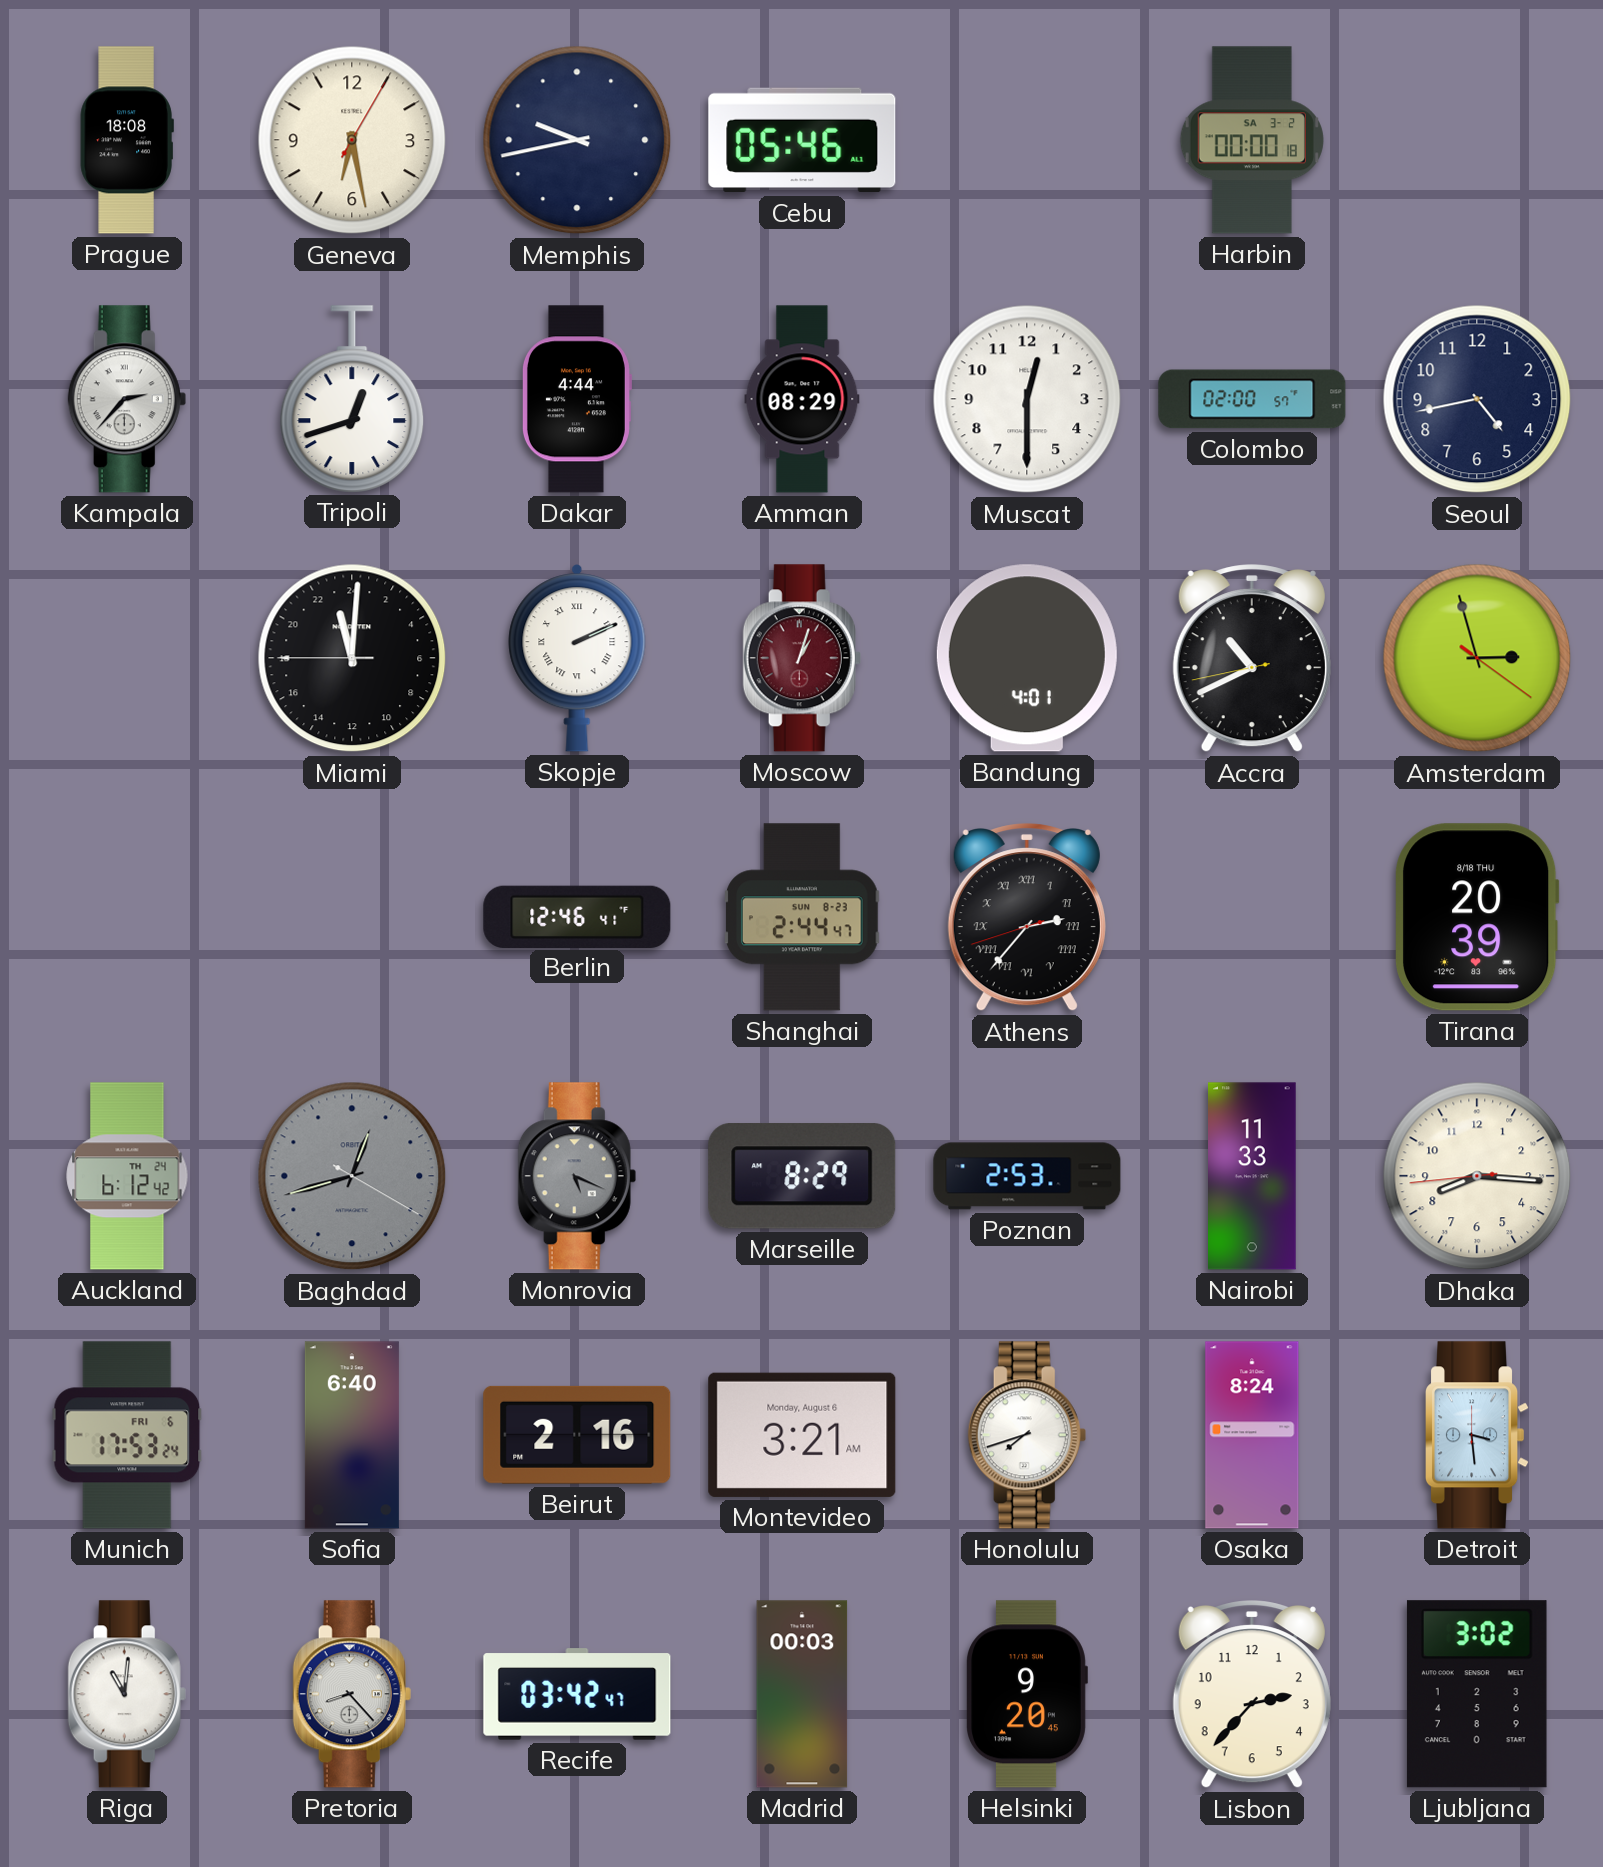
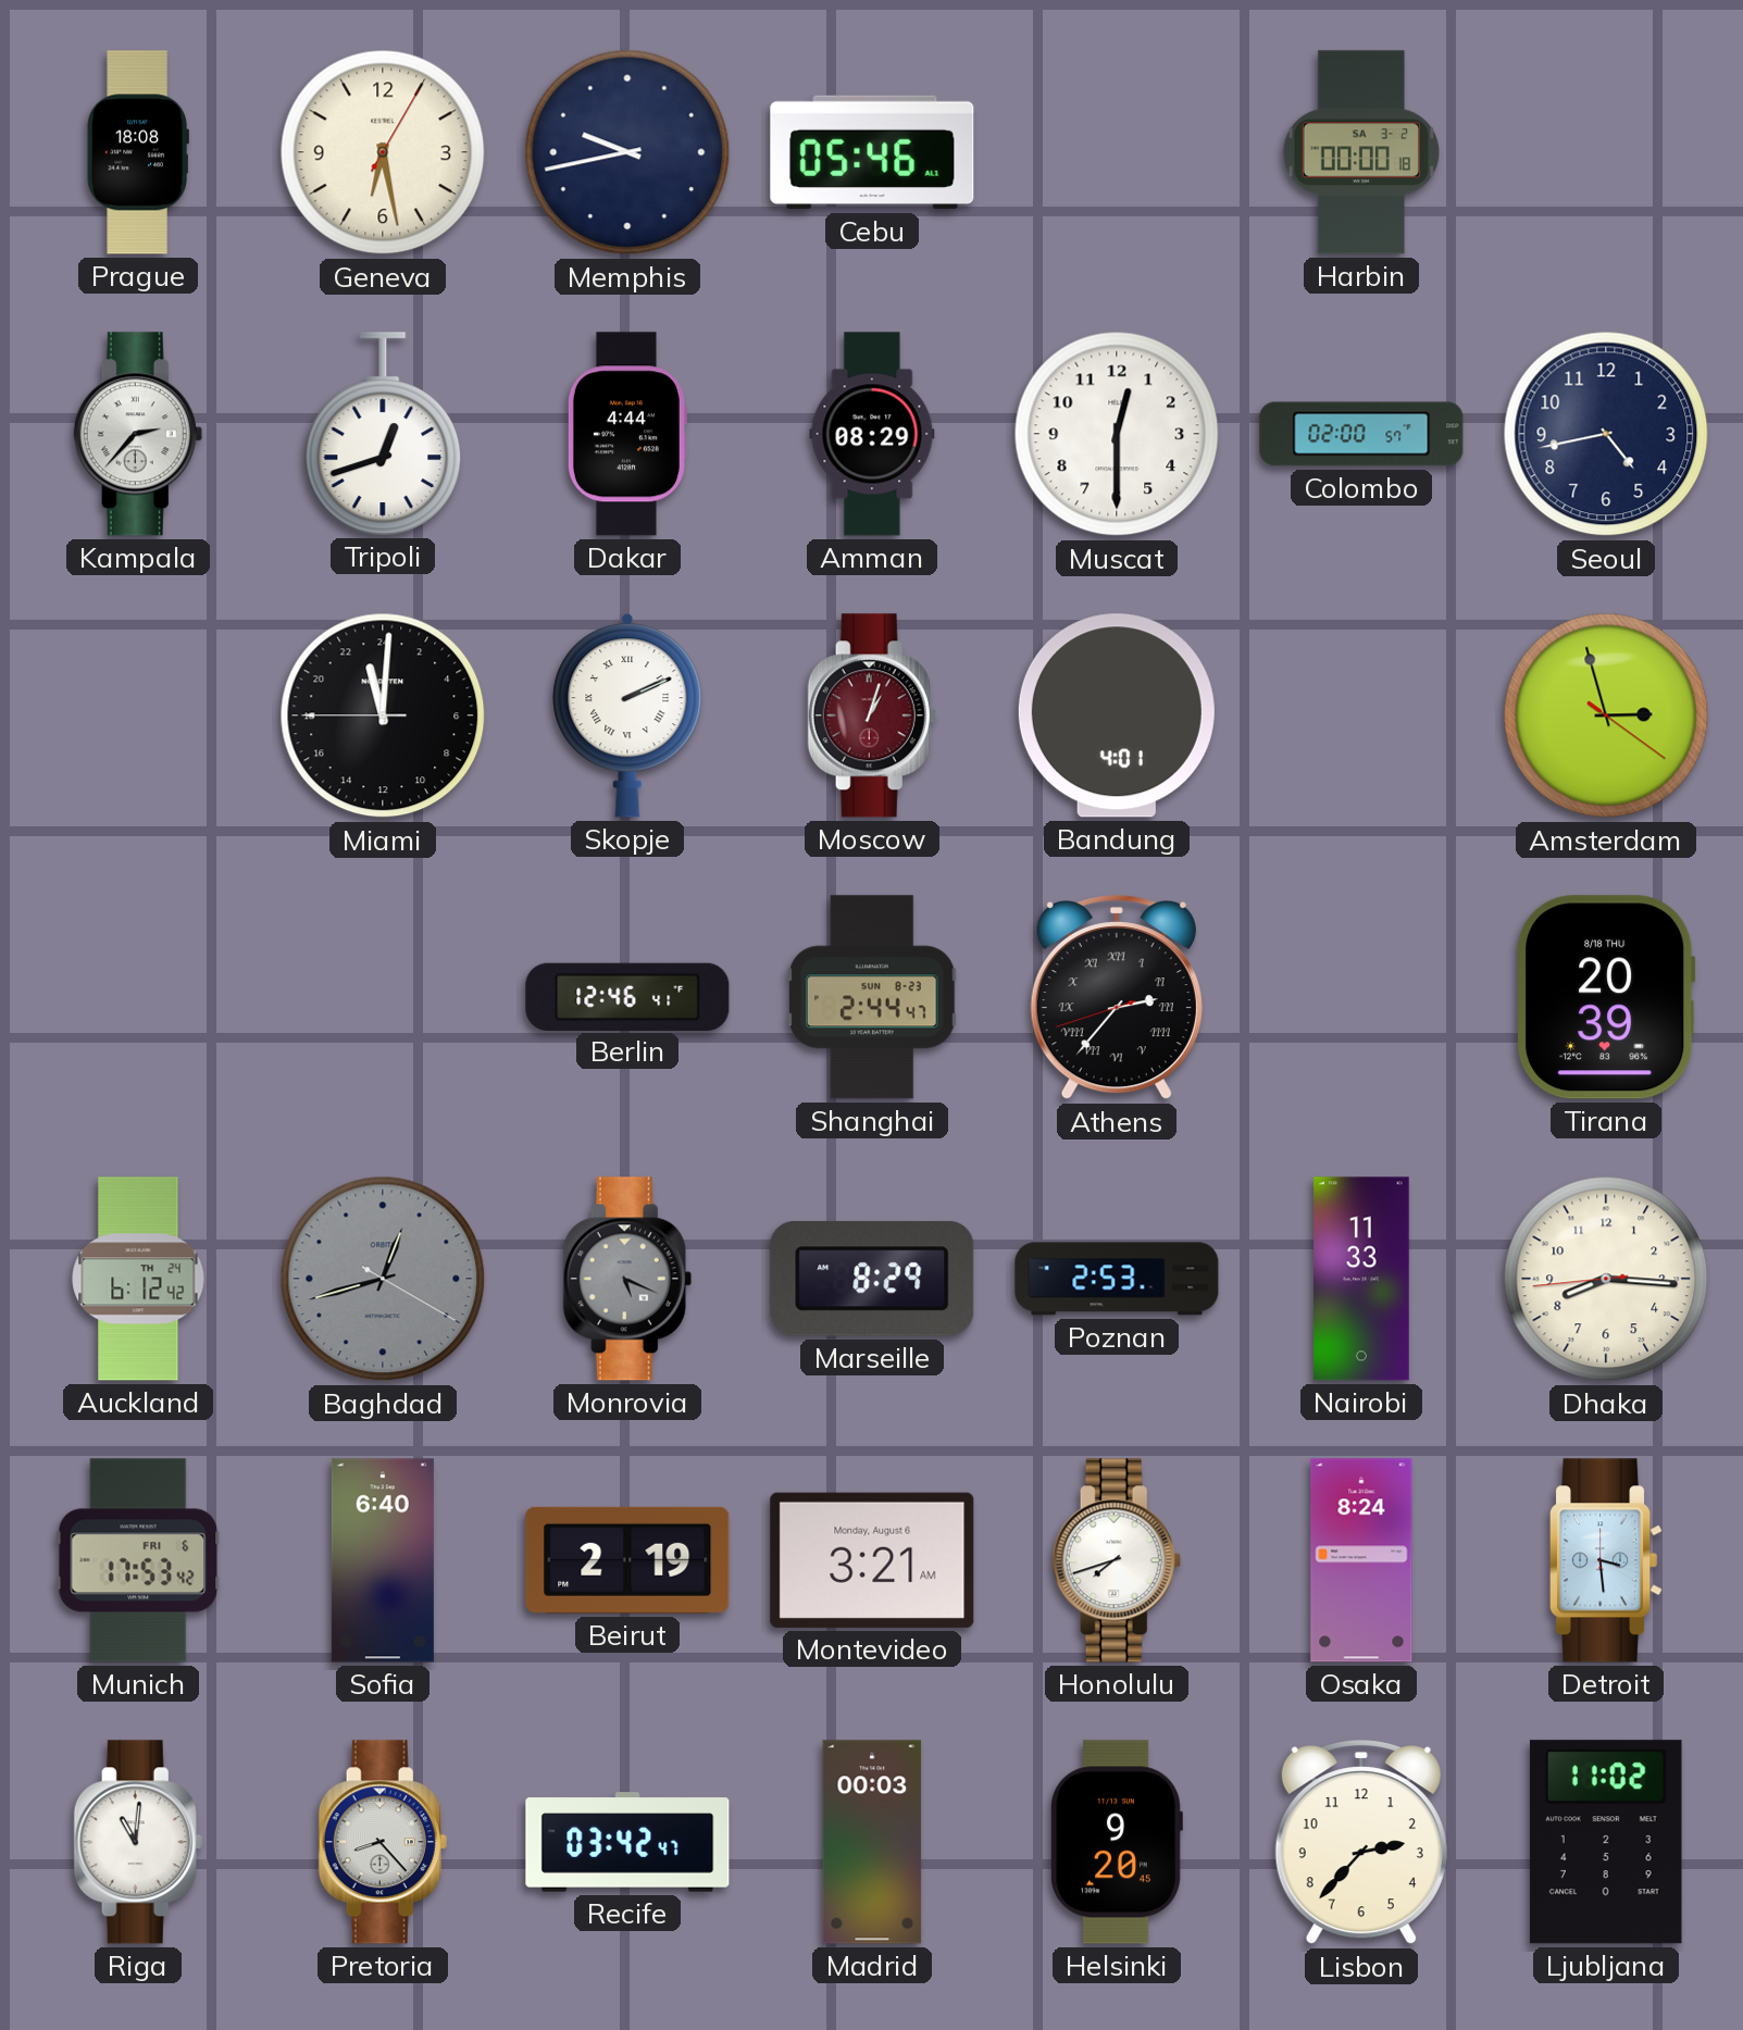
Accra: 10:40 -> none (1252, 659)
Munich: 17:53:24 -> 17:53:42 (138, 1560)
Beirut: 2:16 -> 2:19 (627, 1560)
Ljubljana: 3:02 -> 11:02 (1606, 1842)
